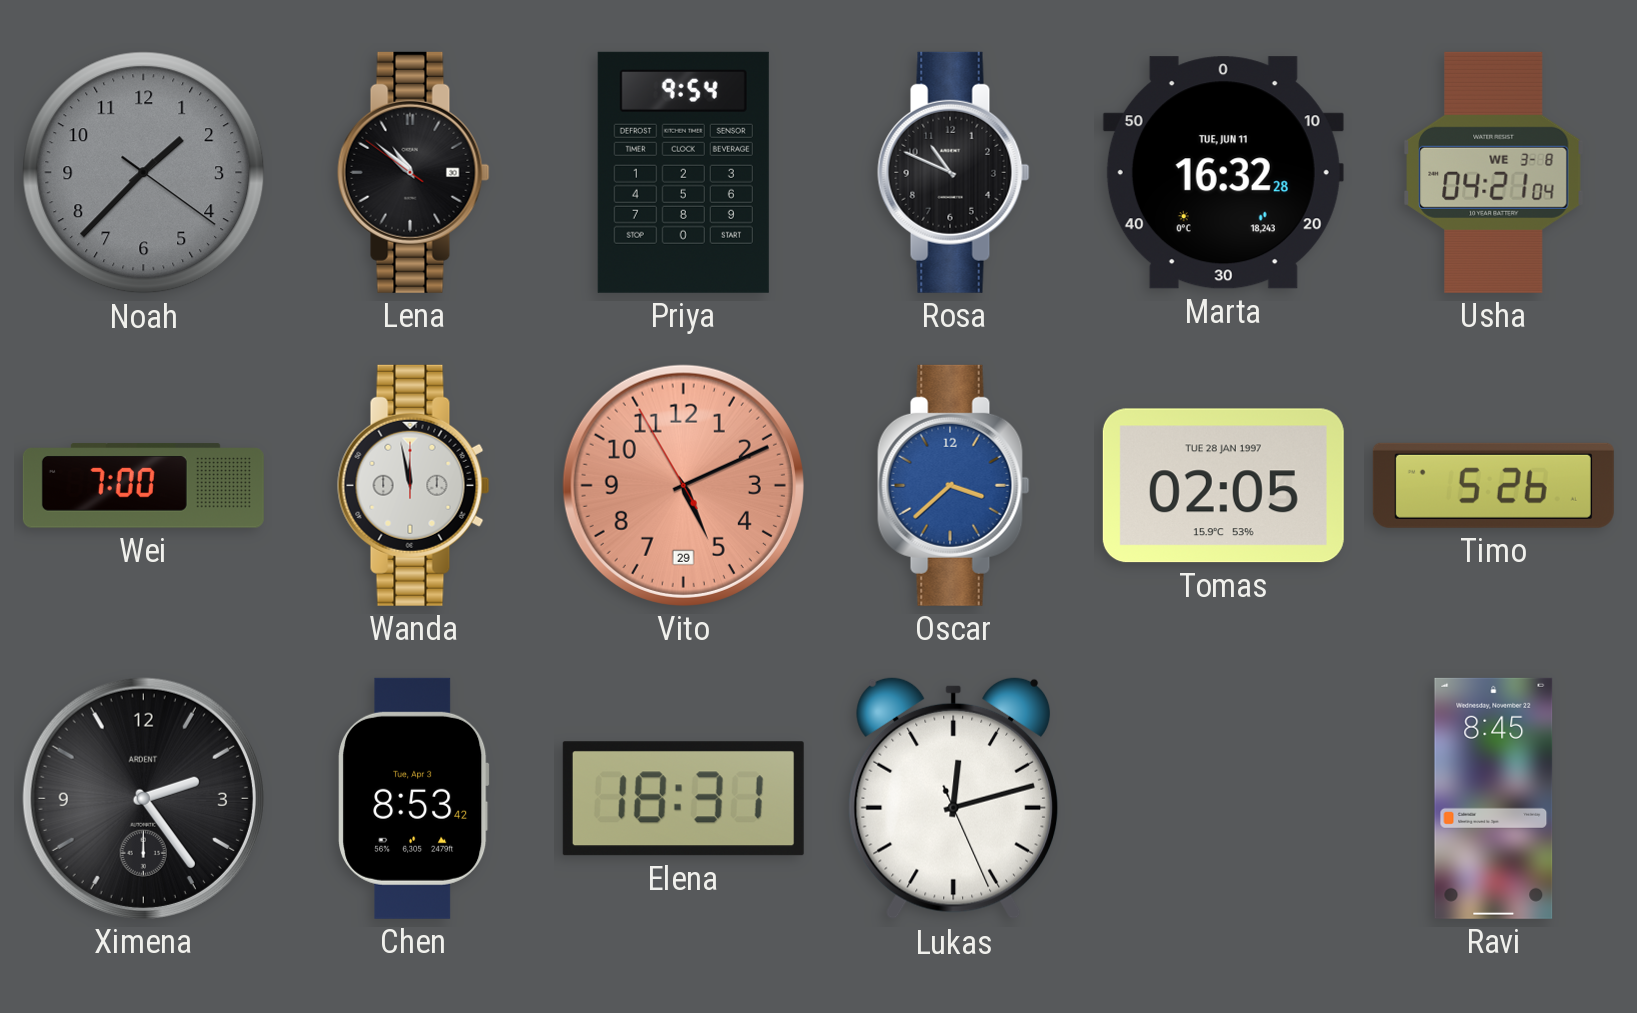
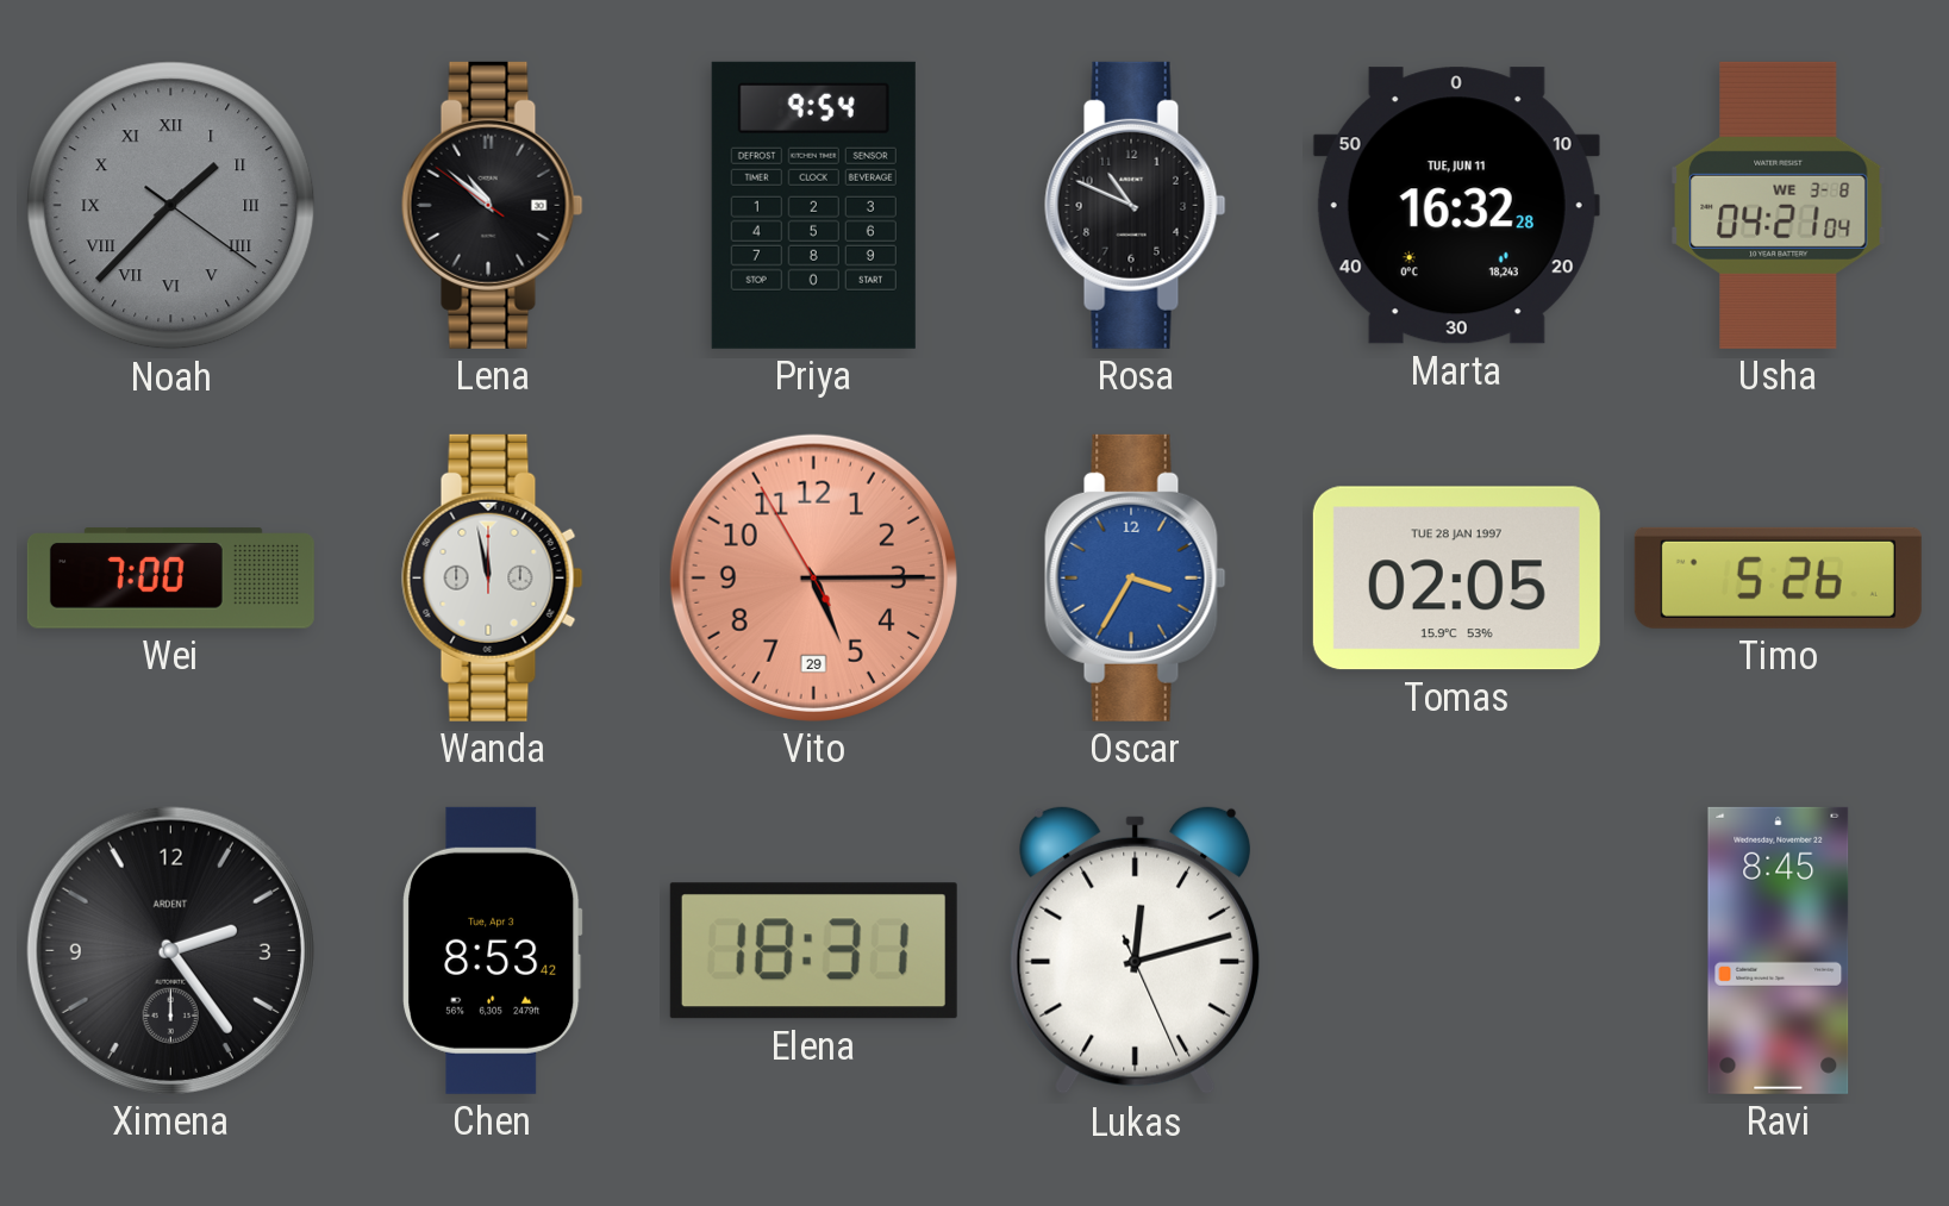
Noah numerals: Arabic -> Roman (171, 206)
Vito: 5:10 -> 5:14 (813, 577)
Oscar: 3:38 -> 3:35 (1136, 577)
